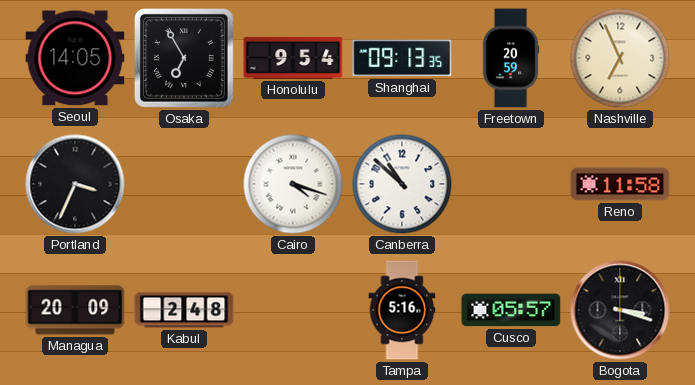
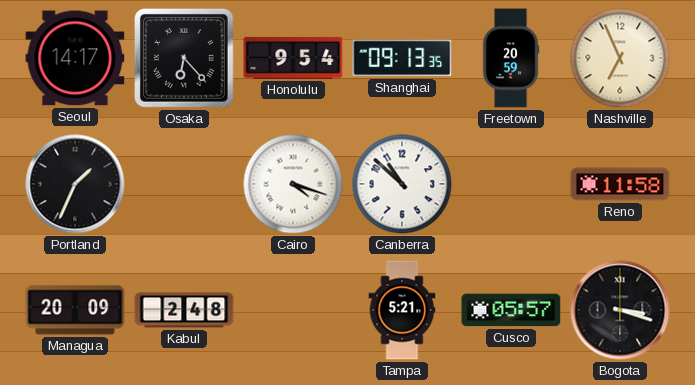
Seoul: 14:05 -> 14:17 (75, 58)
Osaka: 6:55 -> 6:23 (184, 58)
Portland: 3:34 -> 1:34 (75, 184)
Tampa: 5:16 -> 5:21 (402, 310)
